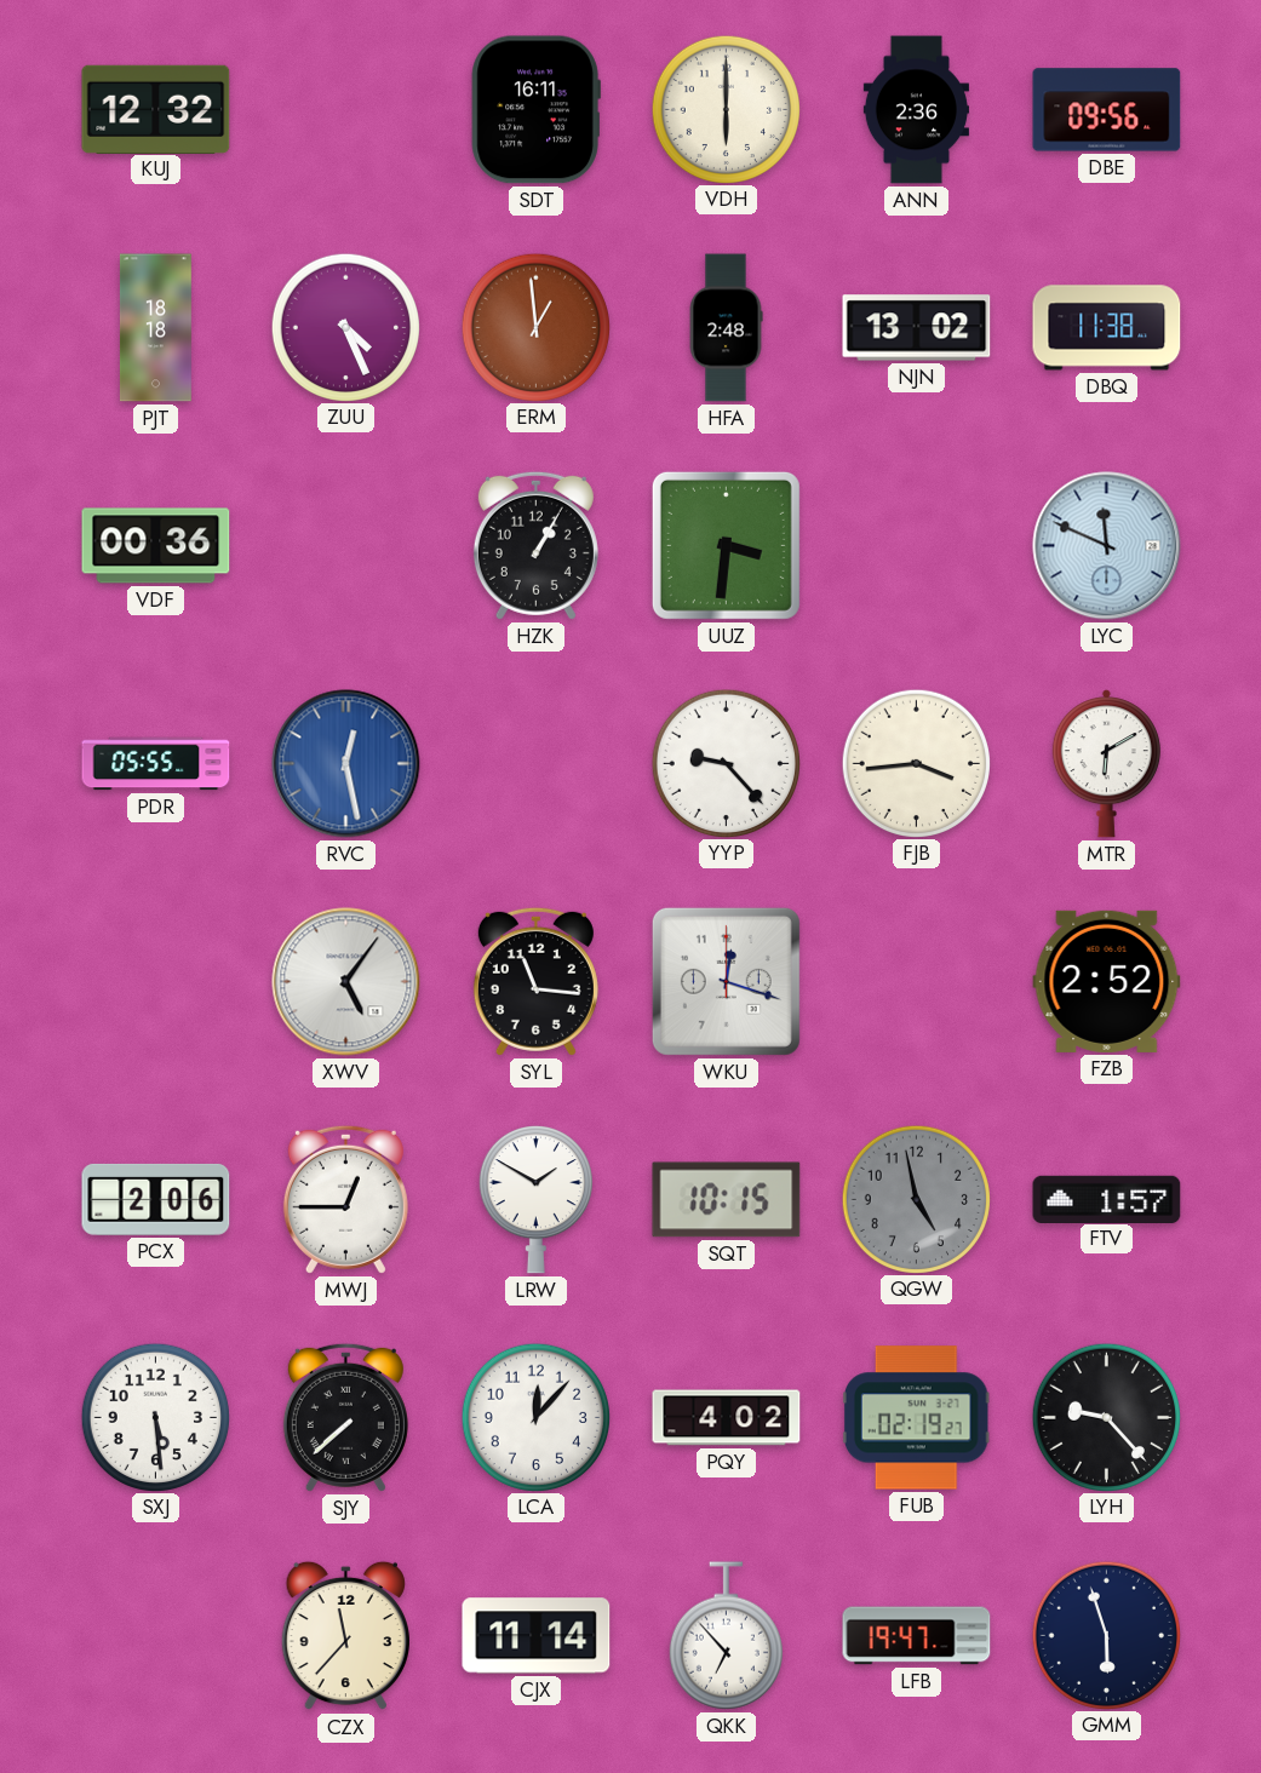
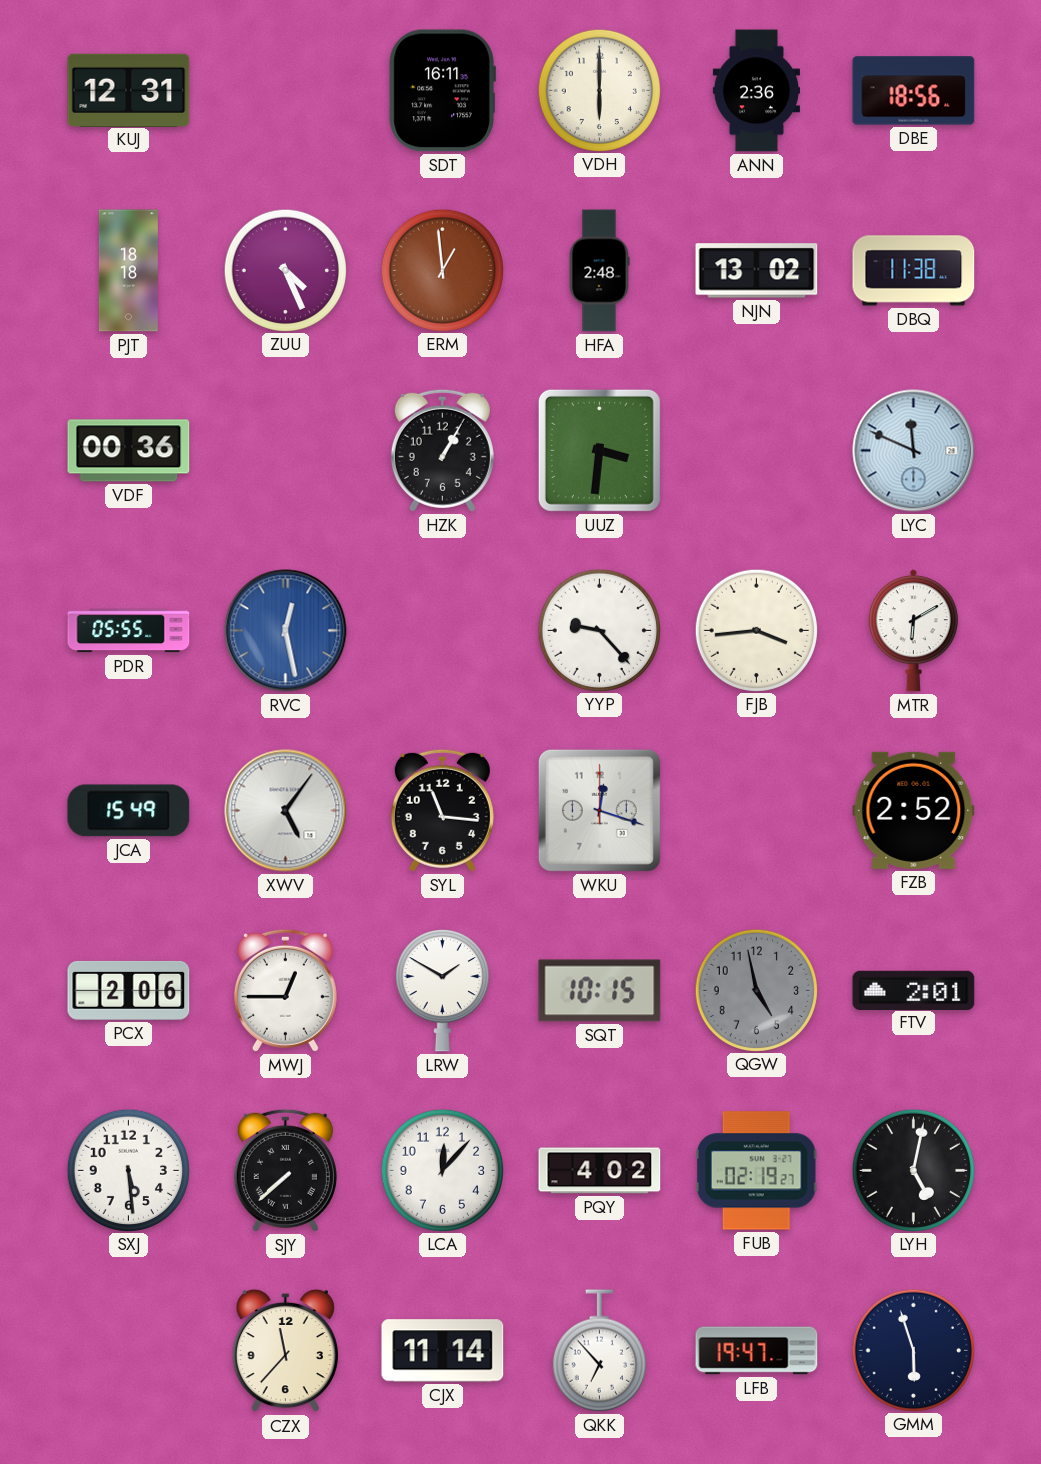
KUJ: 12:32 -> 12:31 (129, 90)
DBE: 09:56 -> 18:56 (914, 91)
JCA: none -> 15:49 (129, 811)
FTV: 1:57 -> 2:01 (914, 990)
LYH: 9:23 -> 5:02 (913, 1170)
